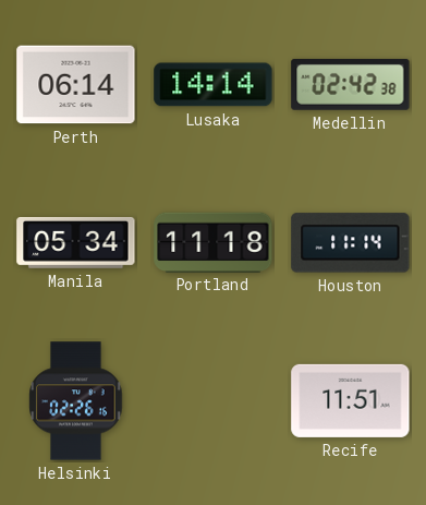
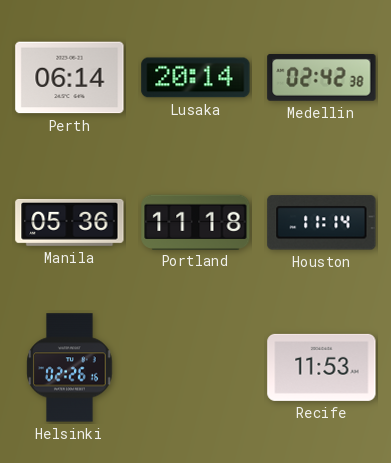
Lusaka: 14:14 -> 20:14 (196, 78)
Manila: 05:34 -> 05:36 (70, 222)
Recife: 11:51 -> 11:53 (322, 367)
